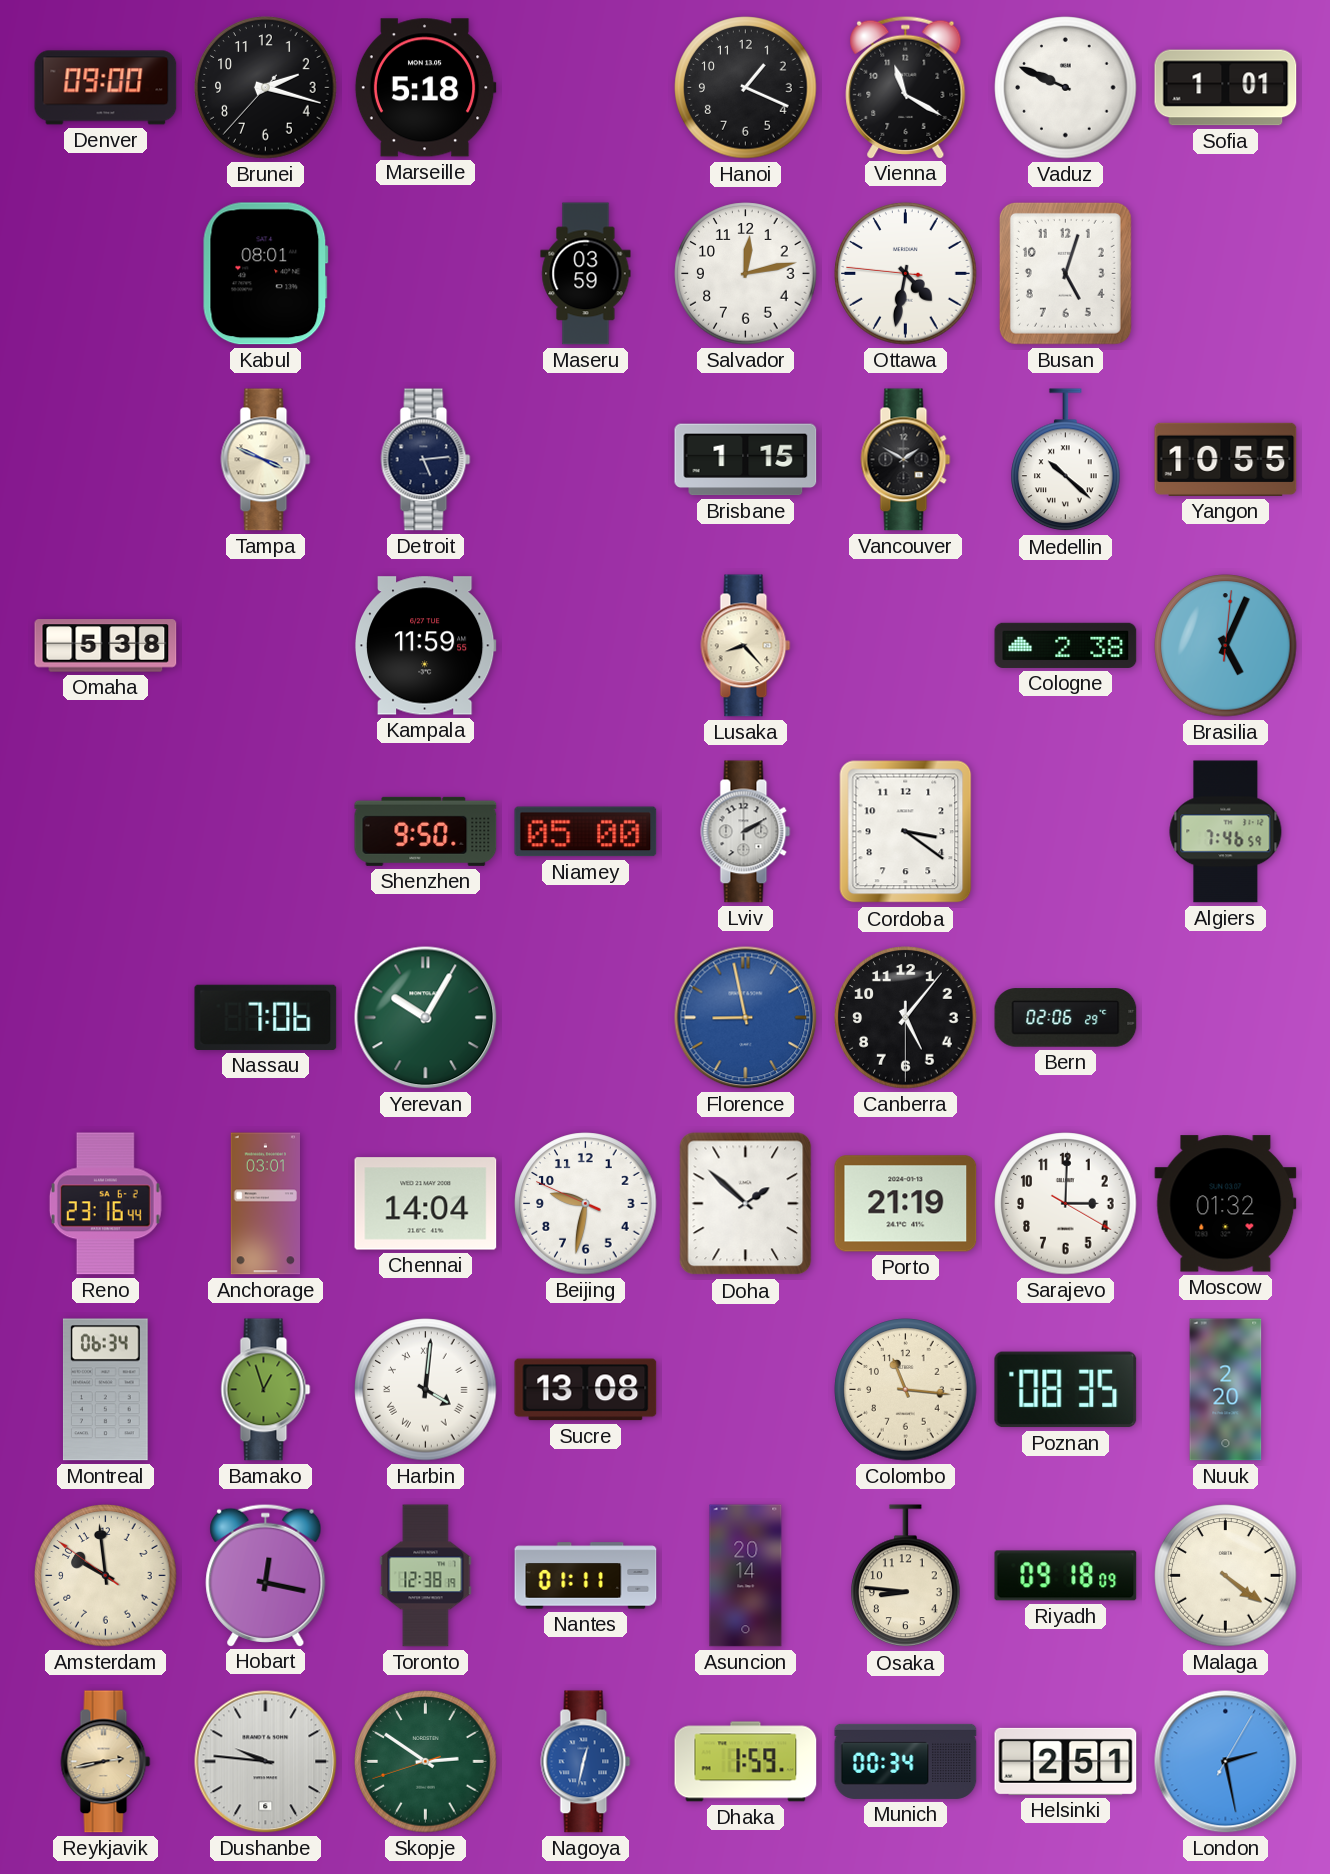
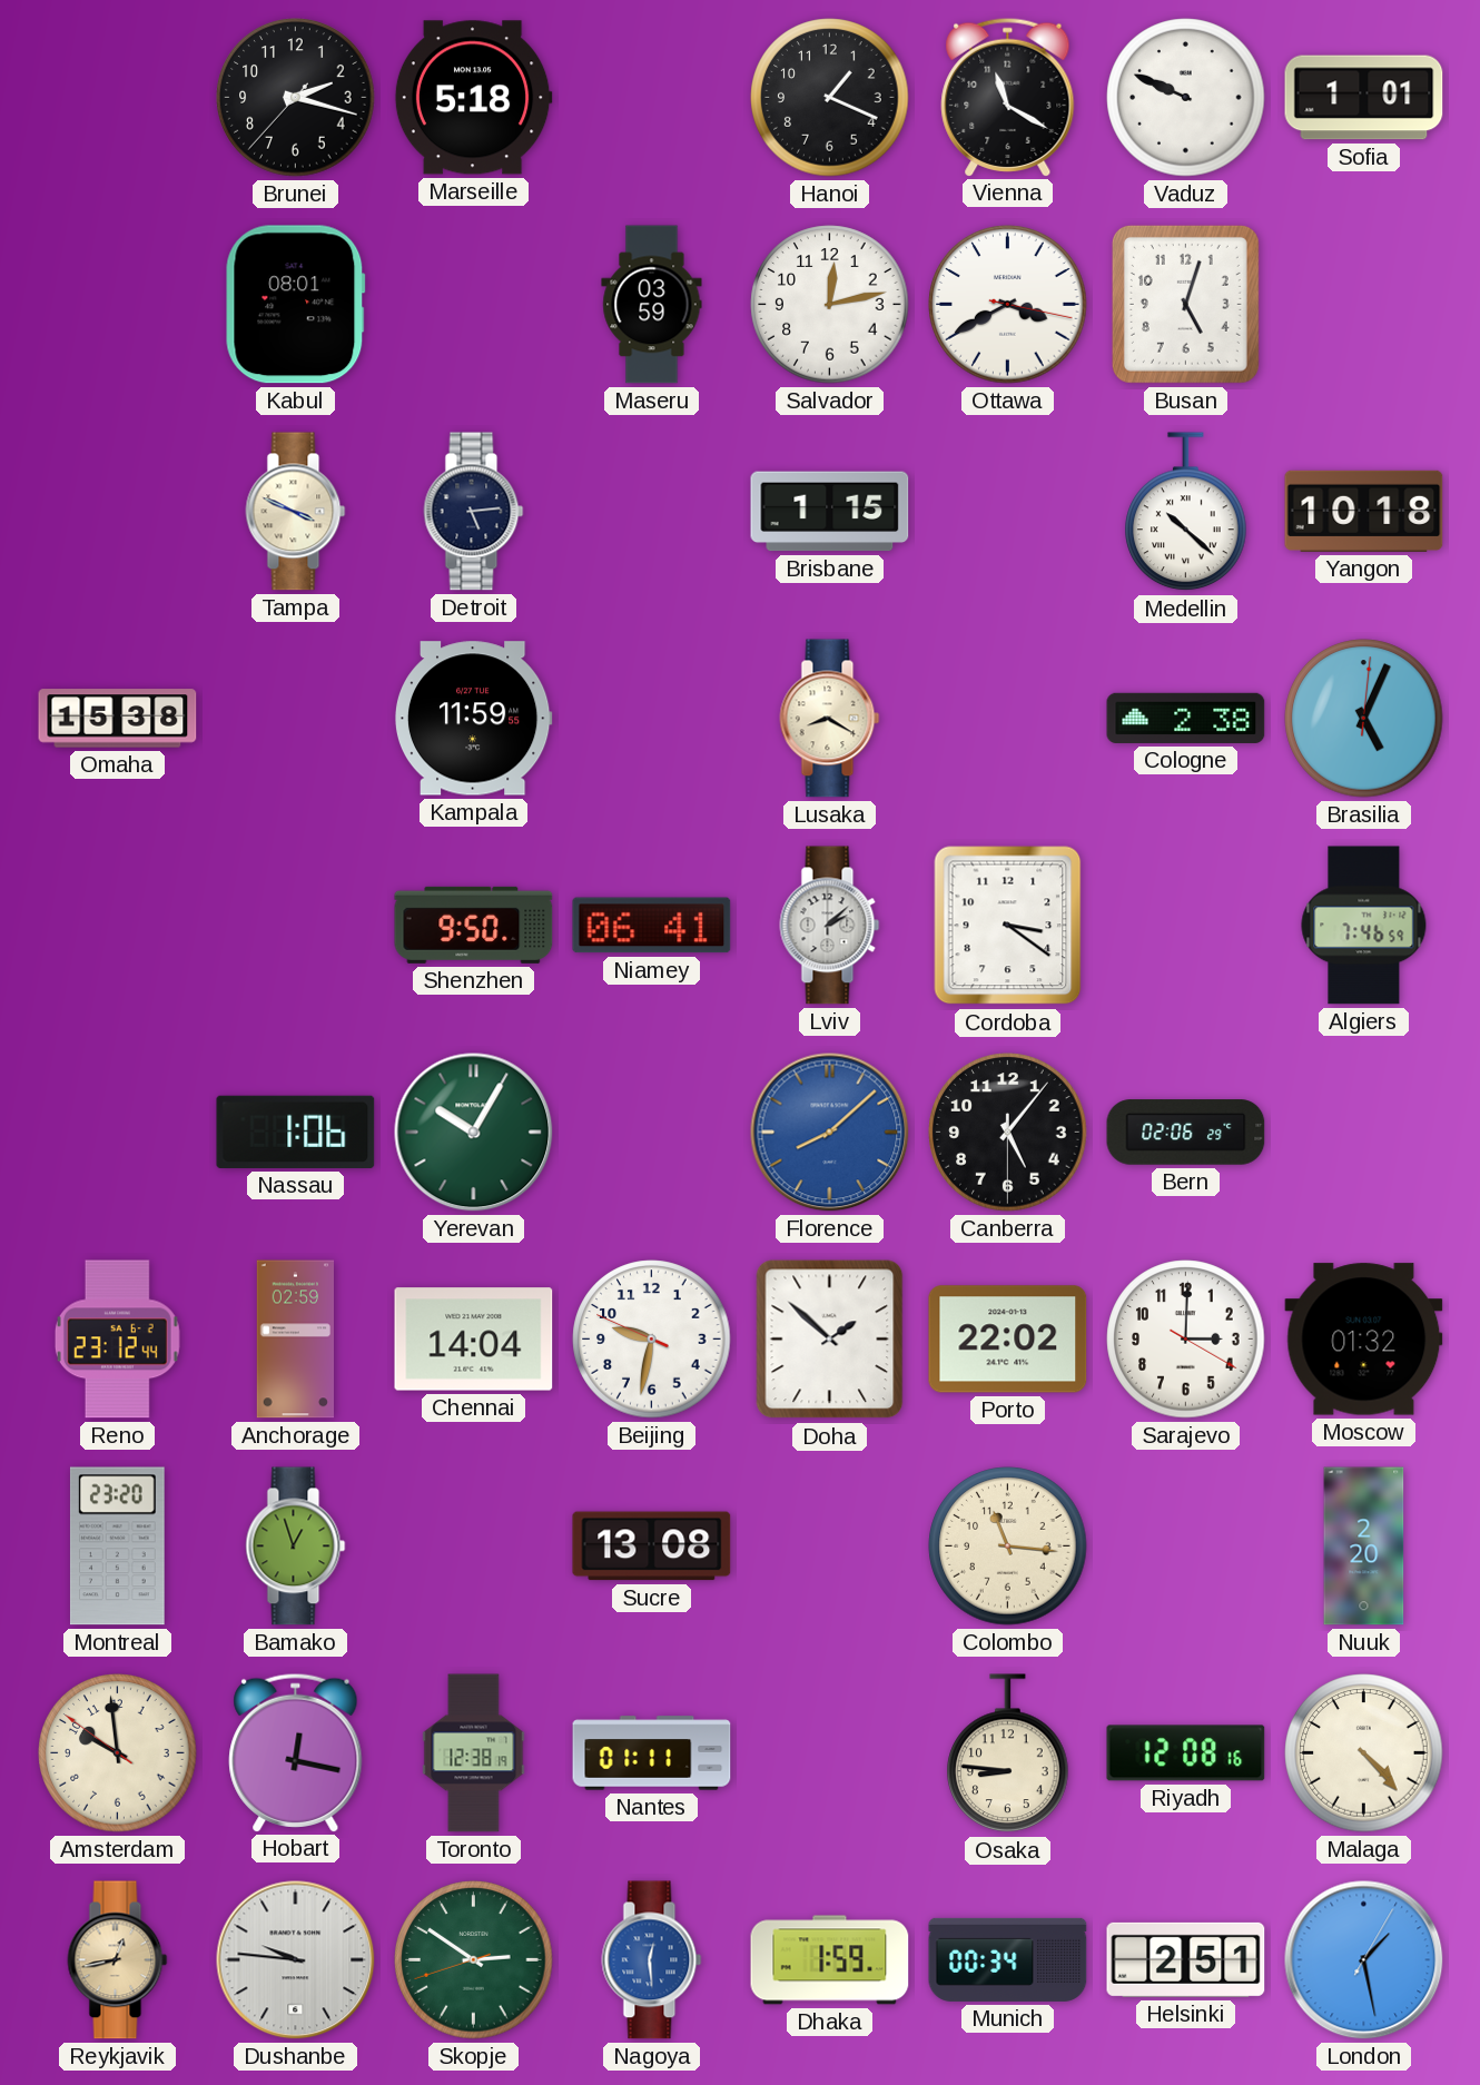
Denver: 09:00 -> none (106, 88)
Ottawa: 4:31 -> 3:40 (1008, 305)
Vancouver: 1:50 -> none (906, 460)
Yangon: 10:55 -> 10:18 (1364, 511)
Omaha: 5:38 -> 15:38 (118, 719)
Lusaka: 8:23 -> 8:20 (830, 719)
Niamey: 05:00 -> 06:41 (652, 926)
Lviv: 2:10 -> 2:08 (830, 926)
Nassau: 7:06 -> 1:06 (296, 1132)
Florence: 8:58 -> 8:08 (830, 1133)
Reno: 23:16 -> 23:12 (117, 1340)
Anchorage: 03:01 -> 02:59 (295, 1340)
Porto: 21:19 -> 22:02 (1008, 1340)
Montreal: 06:34 -> 23:20 (117, 1547)
Harbin: 4:01 -> none (426, 1390)
Poznan: 08:35 -> none (1066, 1390)
Asuncion: 20:14 -> none (746, 1576)
Riyadh: 09:18 -> 12:08 (1186, 1753)
Malaga: 4:21 -> 4:23 (1364, 1753)
Reykjavik: 2:43 -> 12:43 (118, 1960)
Nagoya: 12:32 -> 12:29 (652, 1960)
London: 2:28 -> 1:28 (1364, 1960)
